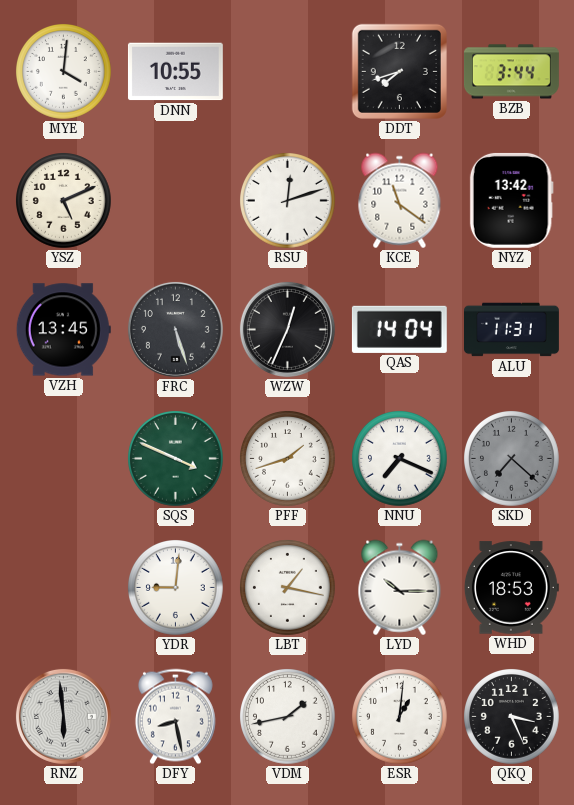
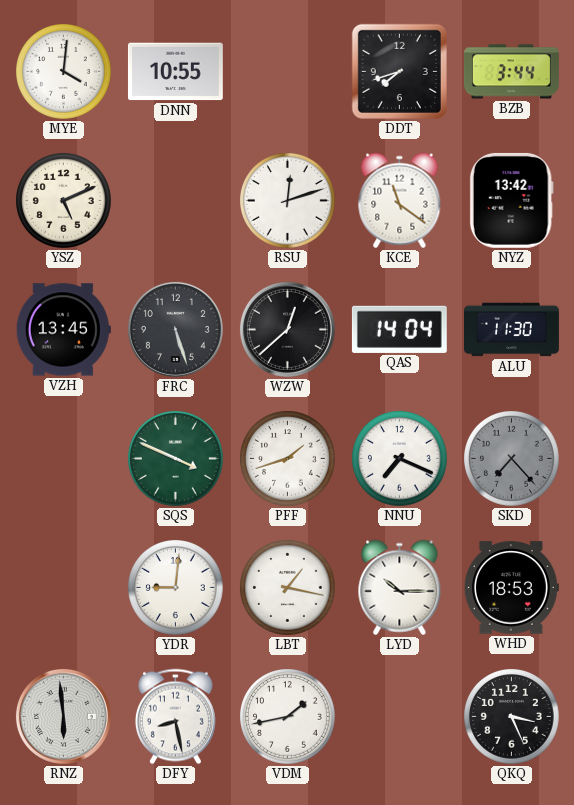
WZW: 12:34 -> 12:38 (287, 329)
ALU: 11:31 -> 11:30 (512, 330)
SKD: 7:22 -> 7:23 (512, 459)
ESR: 1:01 -> none (400, 717)
